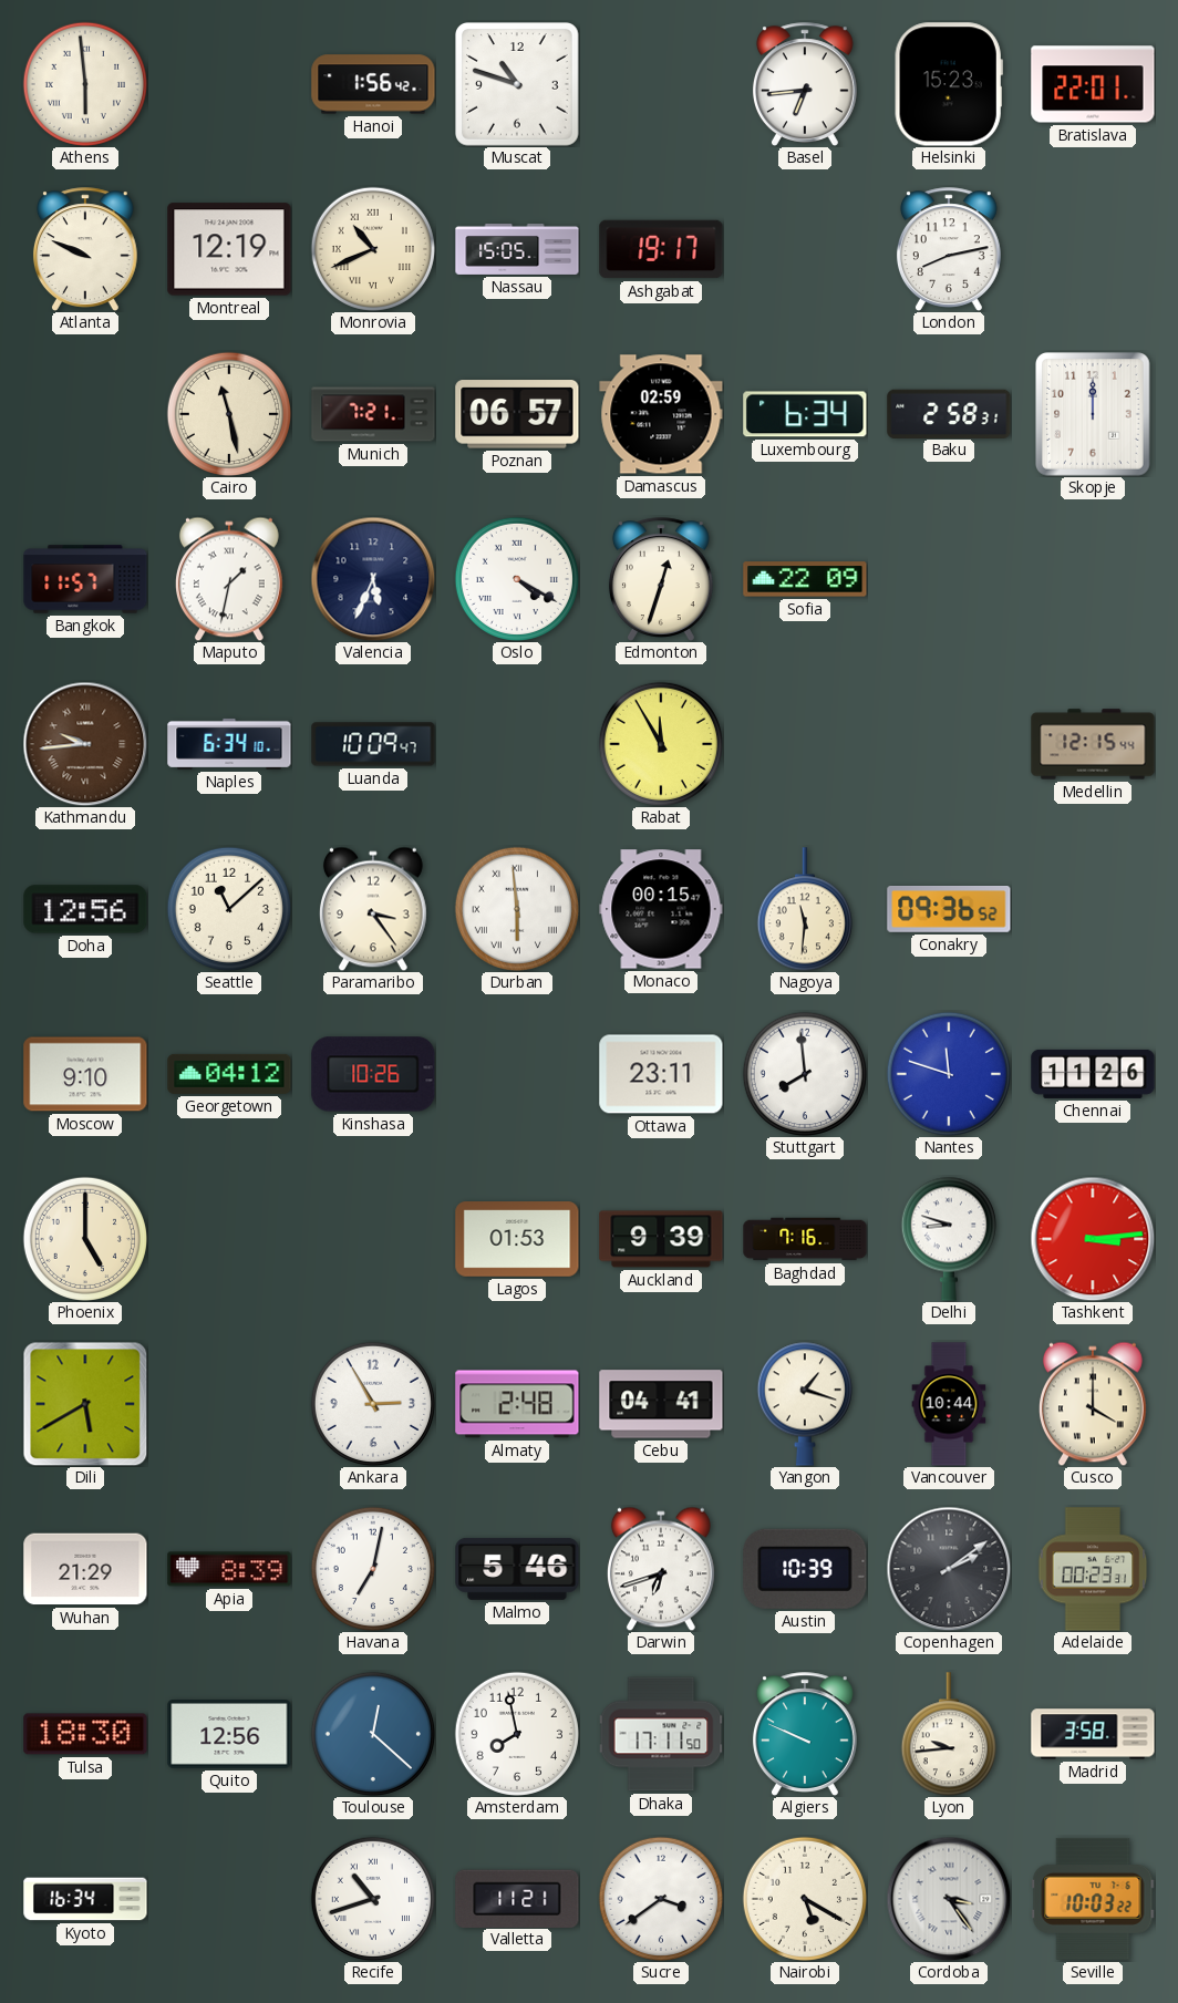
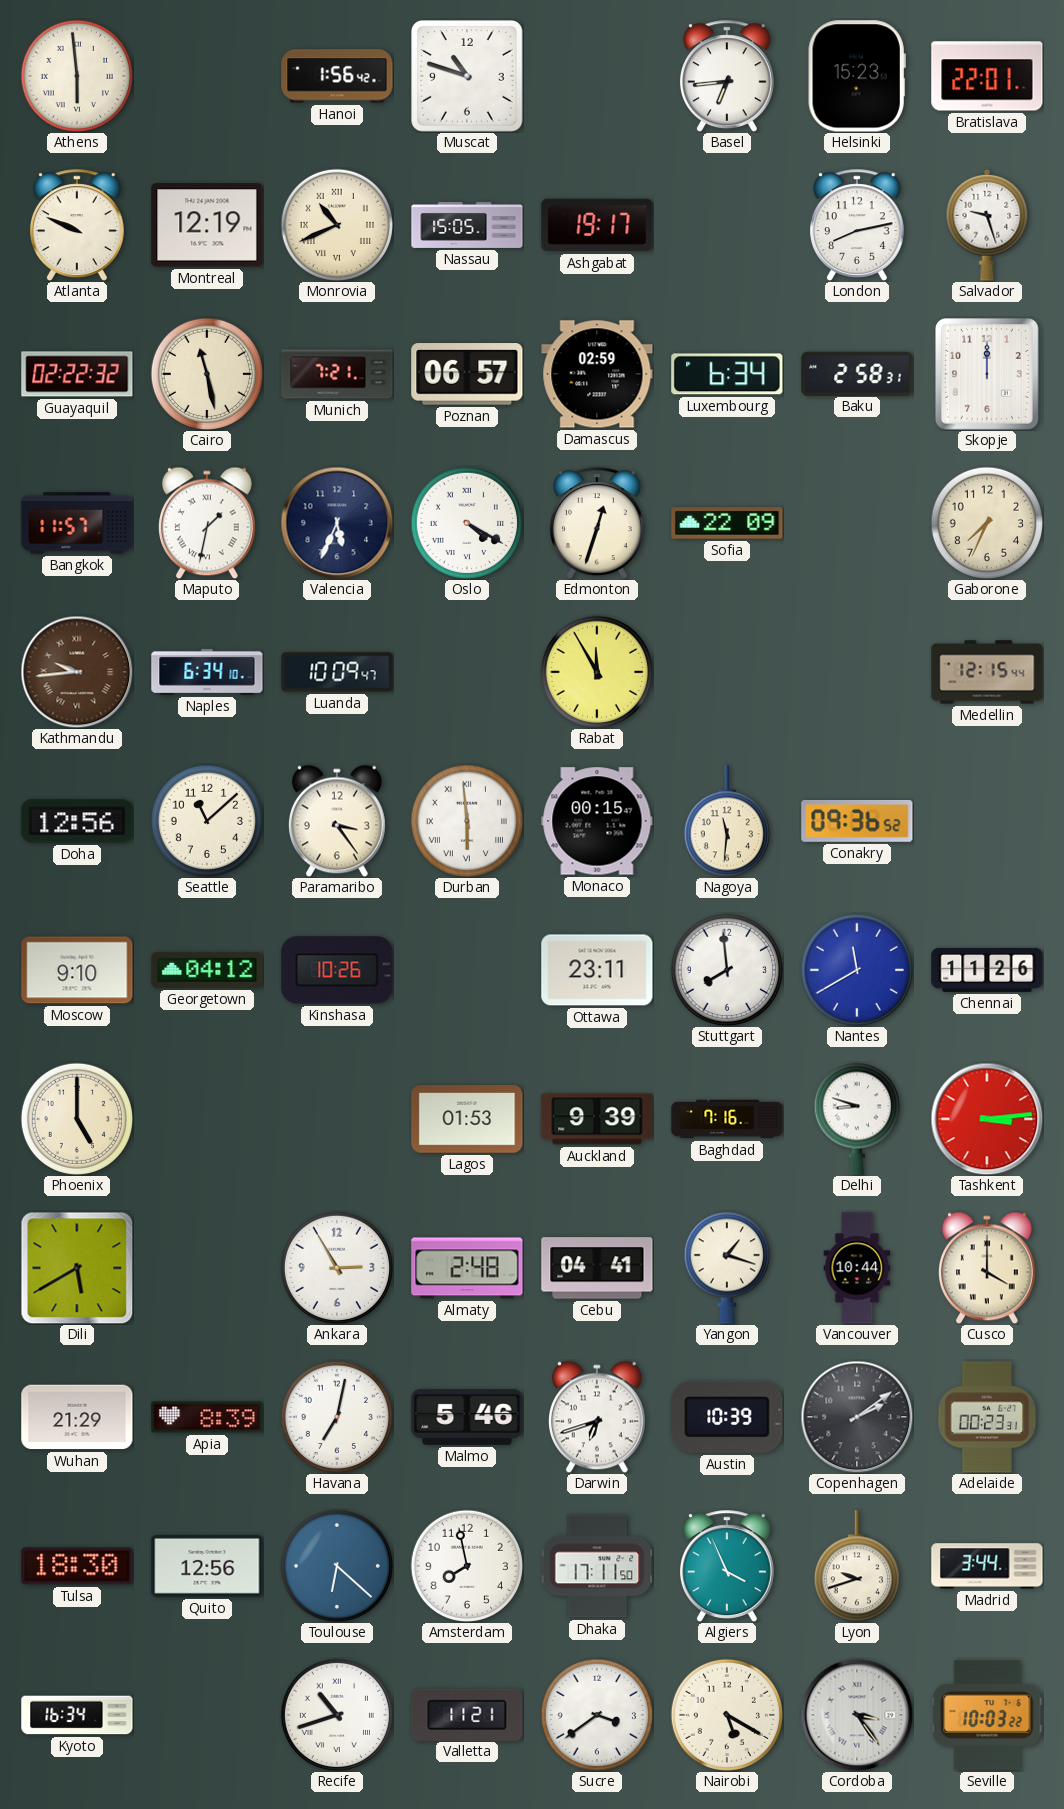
Salvador: none -> 9:27 (987, 225)
Guayaquil: none -> 02:22 (77, 374)
Gaborone: none -> 7:34 (987, 523)
Nantes: 11:48 -> 11:40 (857, 970)
Toulouse: 12:22 -> 6:22 (337, 1566)
Algiers: 9:49 -> 3:56 (727, 1566)
Lyon: 9:44 -> 9:42 (857, 1566)
Madrid: 3:58 -> 3:44 (987, 1566)
